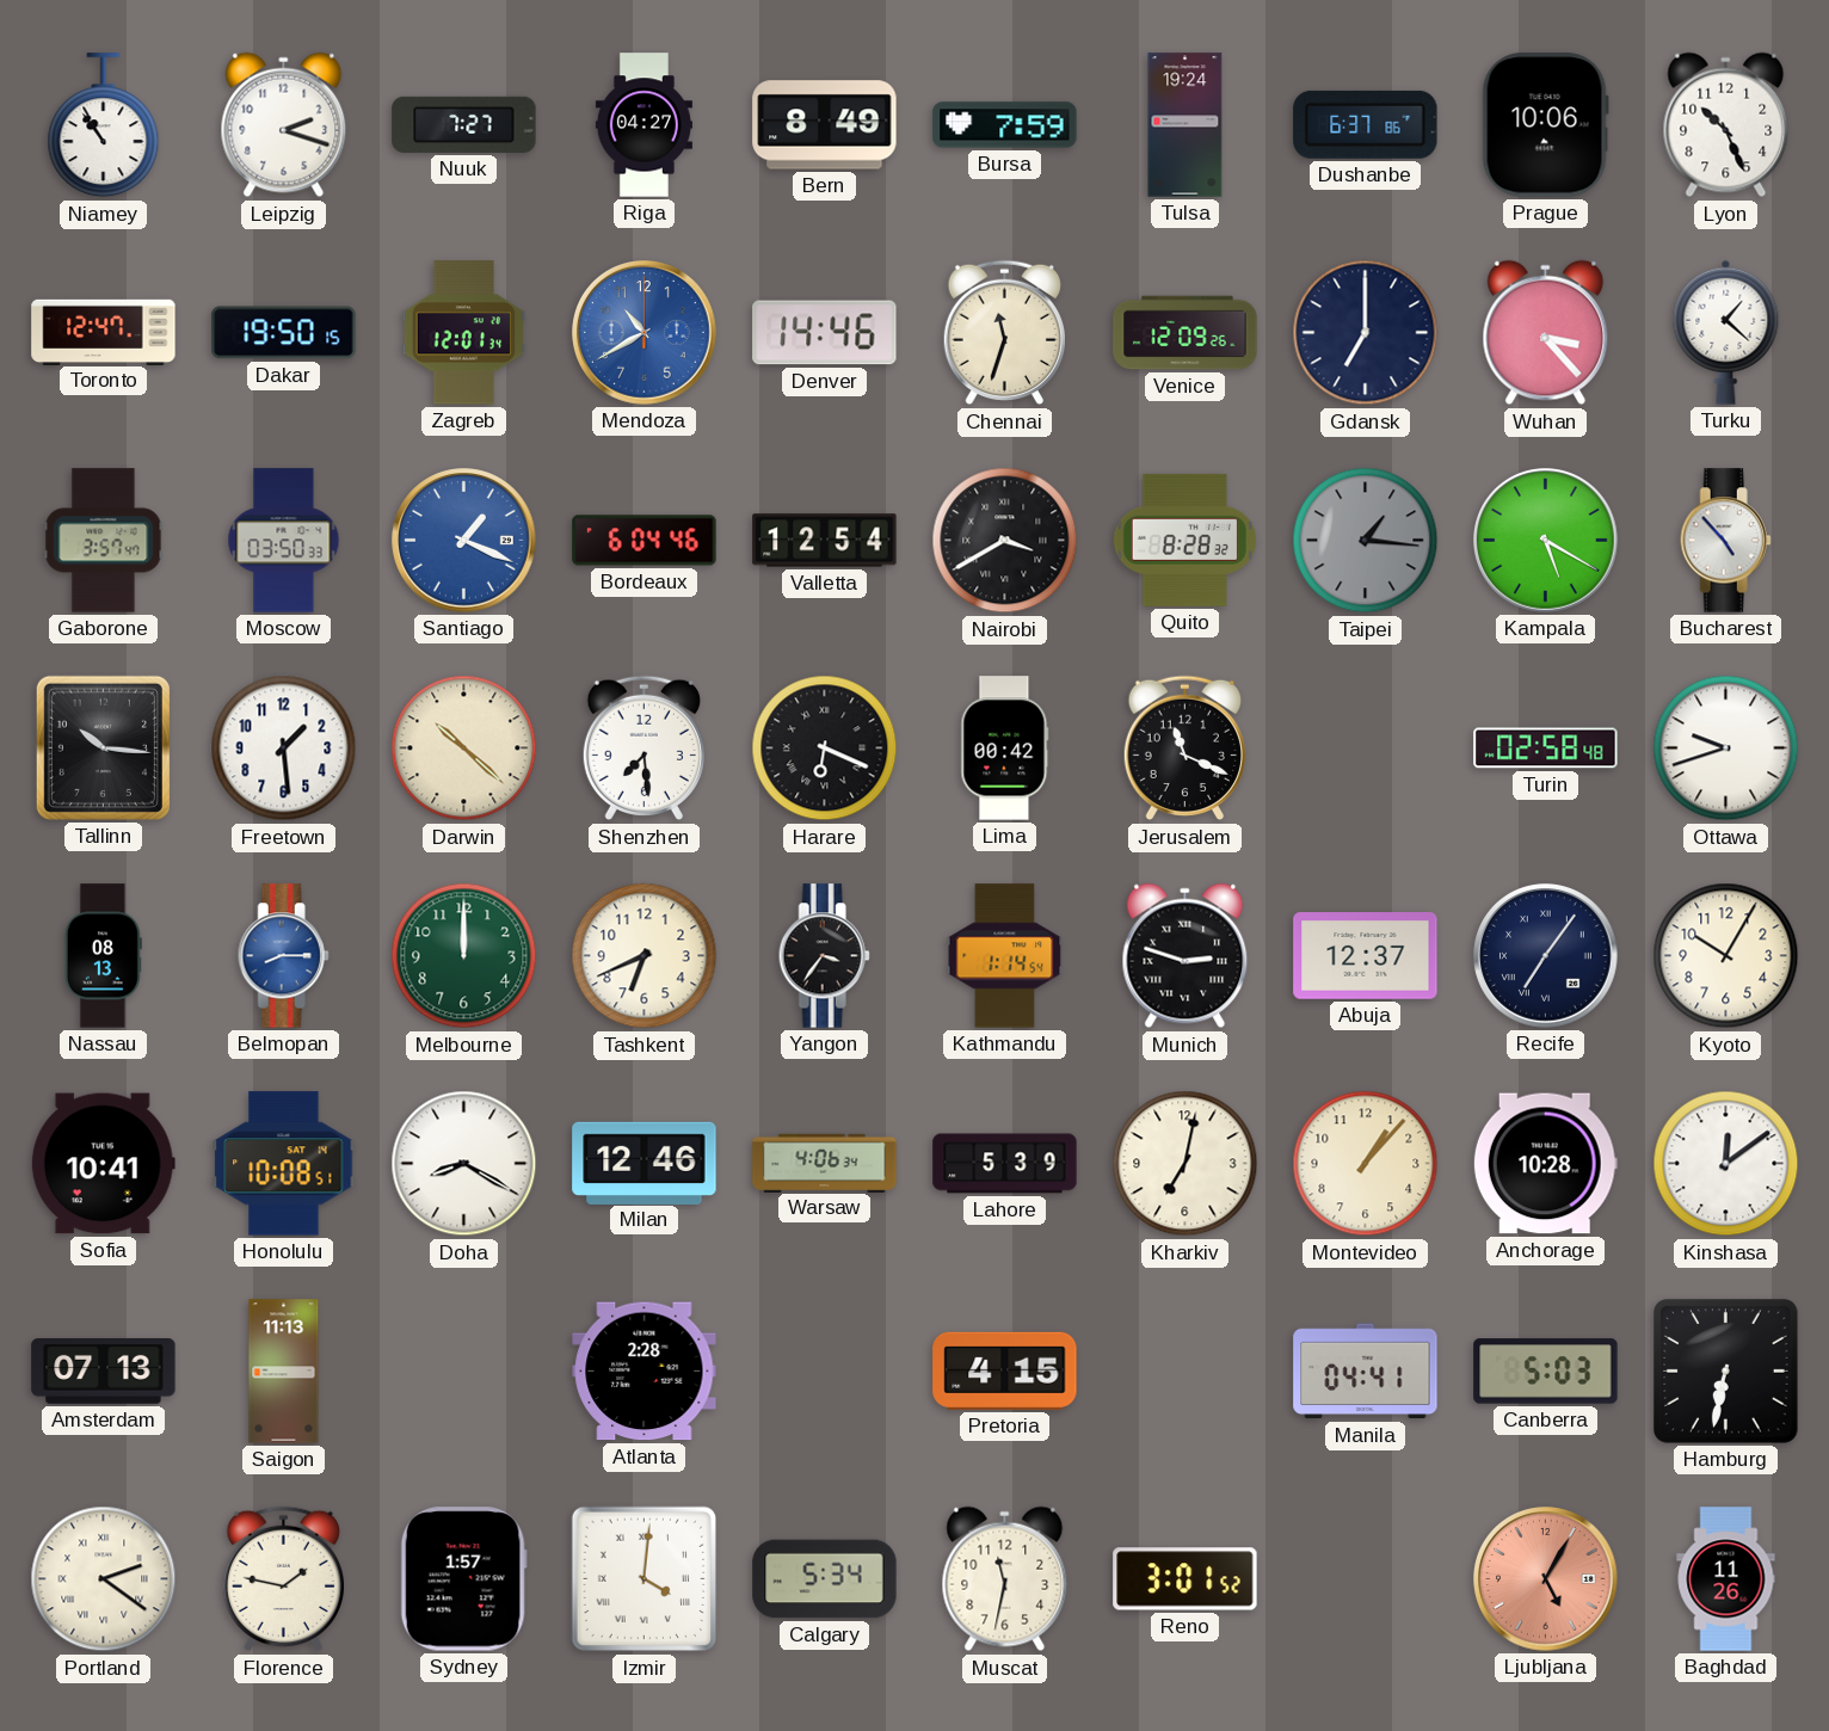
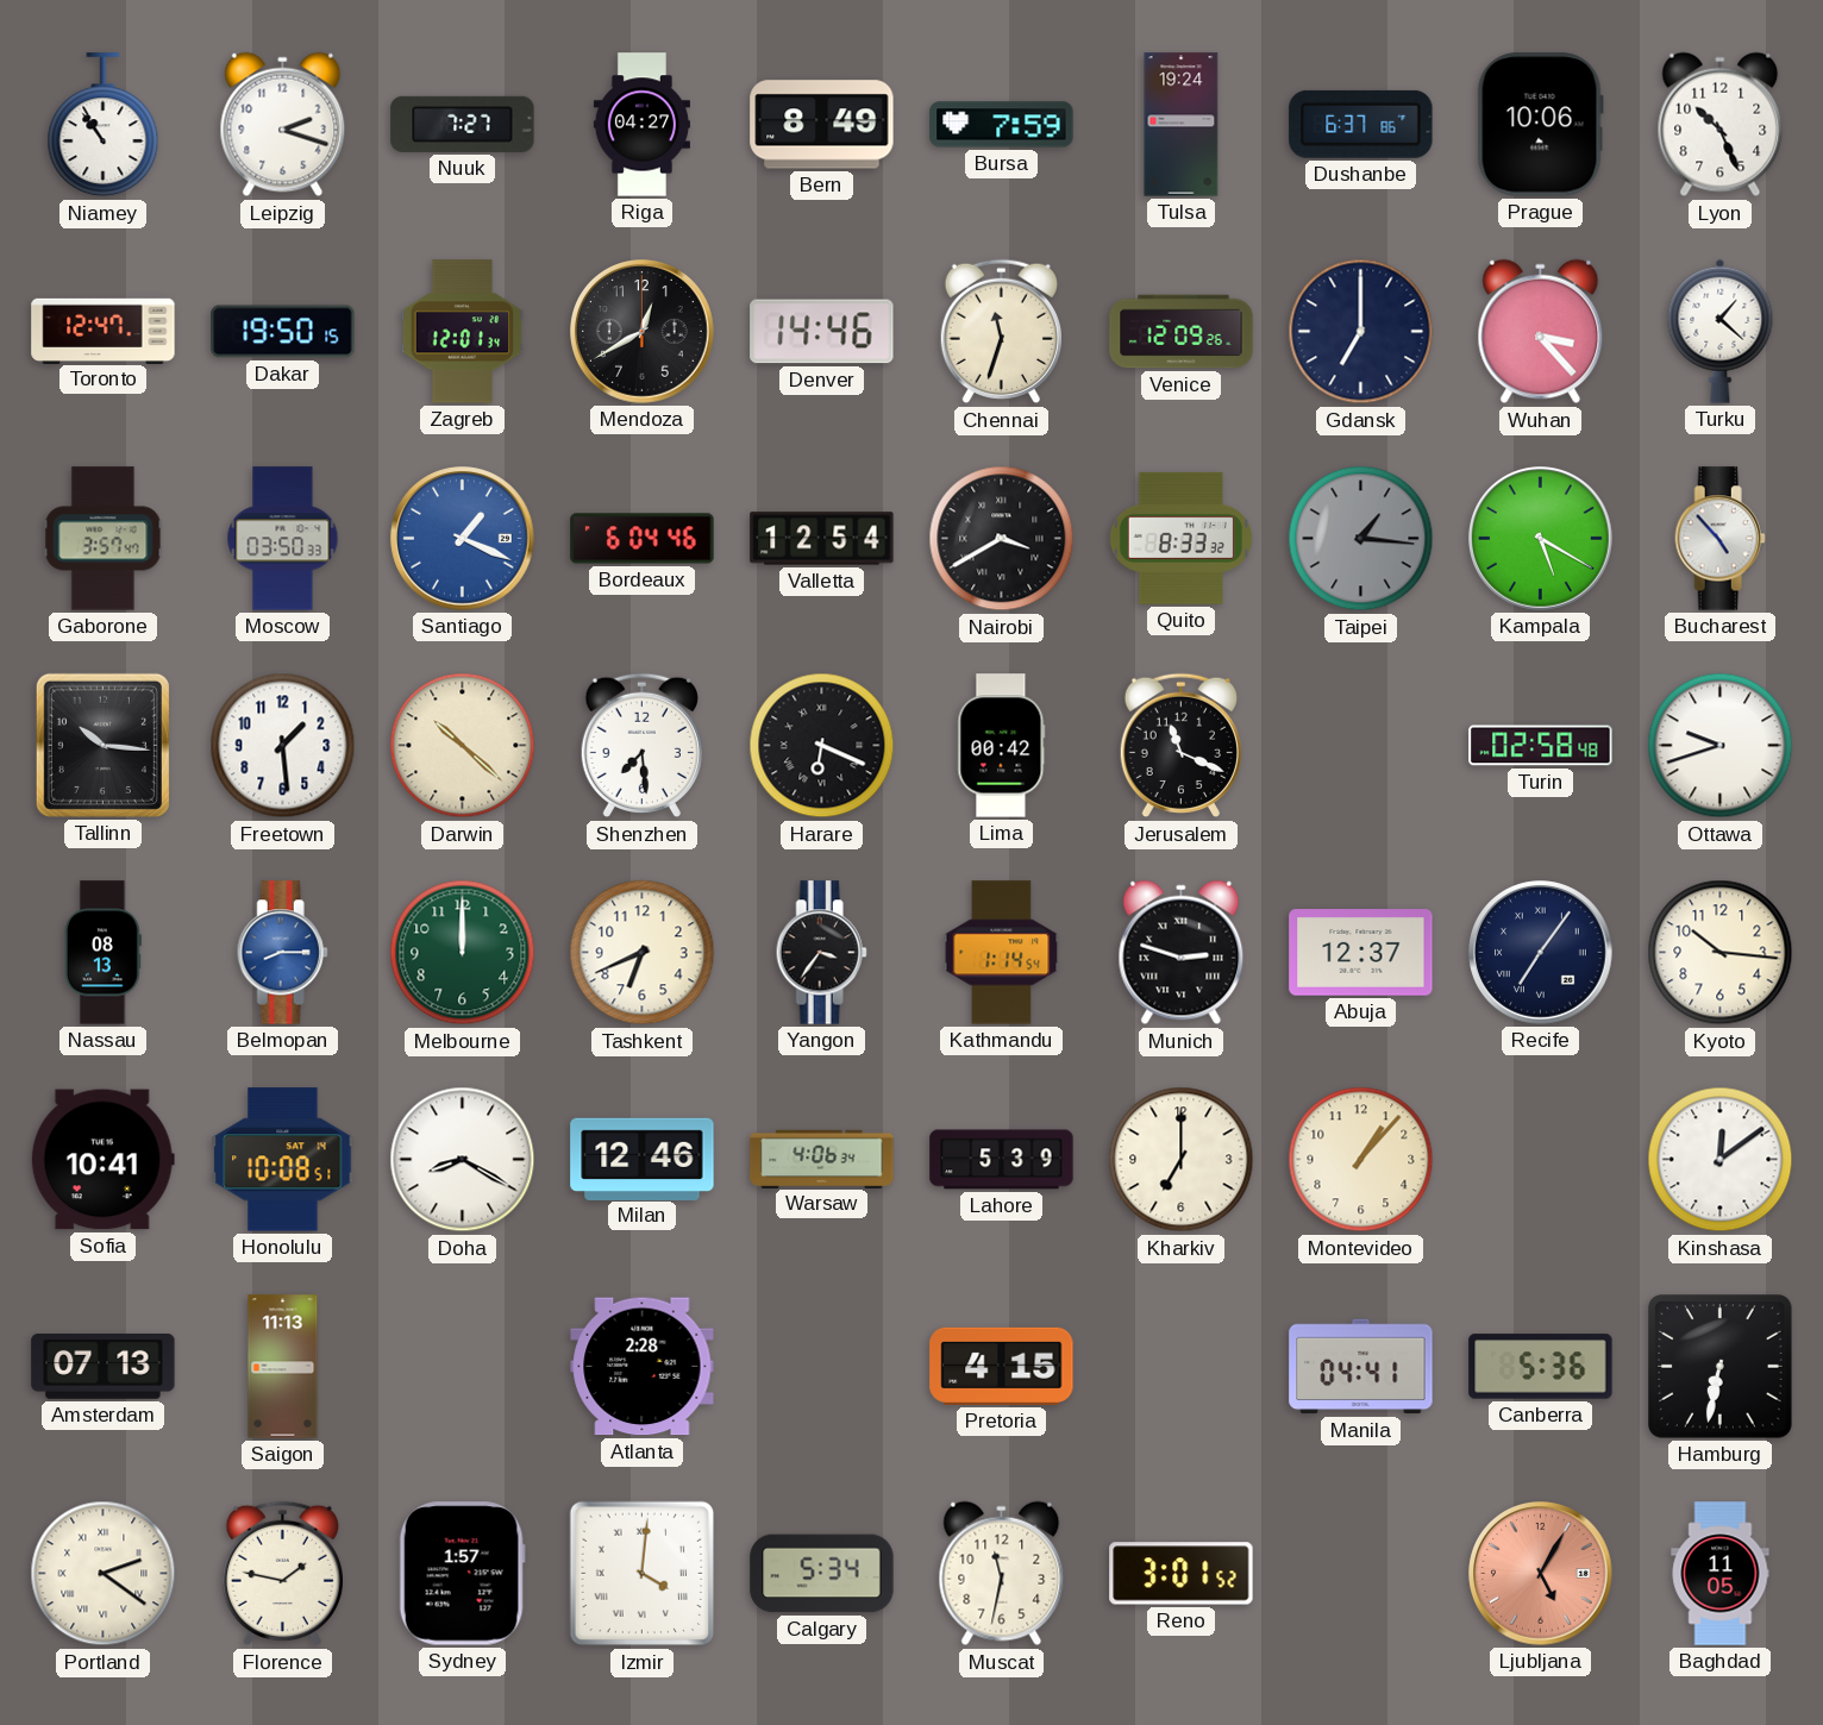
Mendoza: 10:40 -> 12:40 (643, 332)
Mendoza dial: blue -> black (643, 332)
Quito: 8:28 -> 8:33 (1180, 538)
Kyoto: 10:05 -> 10:16 (1721, 953)
Kharkiv: 7:02 -> 7:00 (1182, 1160)
Anchorage: 10:28 -> none (1545, 1164)
Canberra: 5:03 -> 5:36 (1541, 1367)
Baghdad: 11:26 -> 11:05 (1721, 1574)
